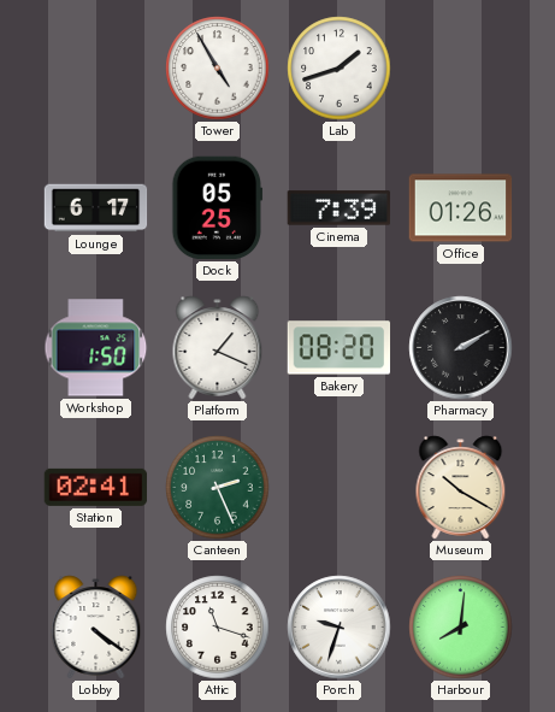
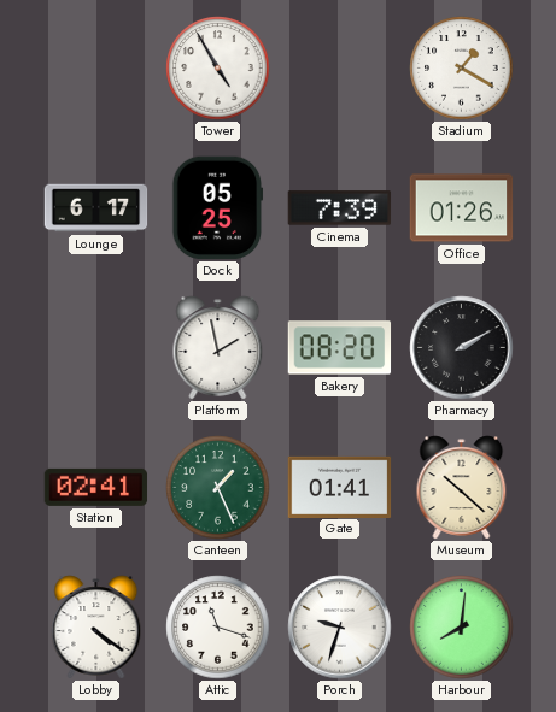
Lab: 1:42 -> none (340, 69)
Stadium: none -> 1:20 (462, 69)
Workshop: 1:50 -> none (96, 348)
Platform: 1:19 -> 1:58 (218, 348)
Canteen: 2:26 -> 1:26 (218, 488)
Gate: none -> 01:41 (340, 487)
Museum: 10:20 -> 10:22 (462, 488)
